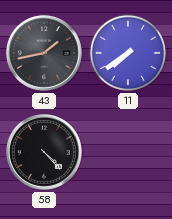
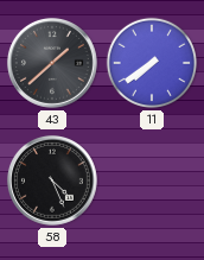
43: 1:43 -> 1:38 (52, 63)
58: 4:23 -> 4:26 (52, 180)
